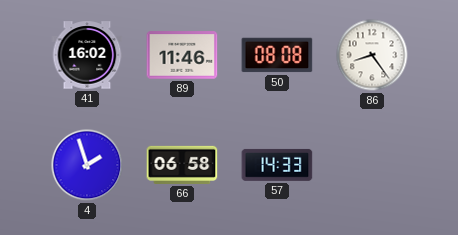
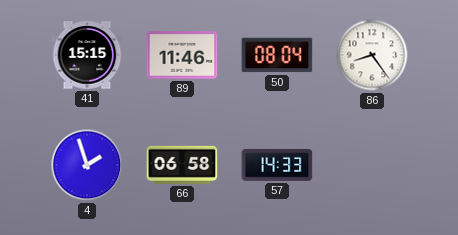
41: 16:02 -> 15:15 (87, 55)
50: 08:08 -> 08:04 (277, 55)
